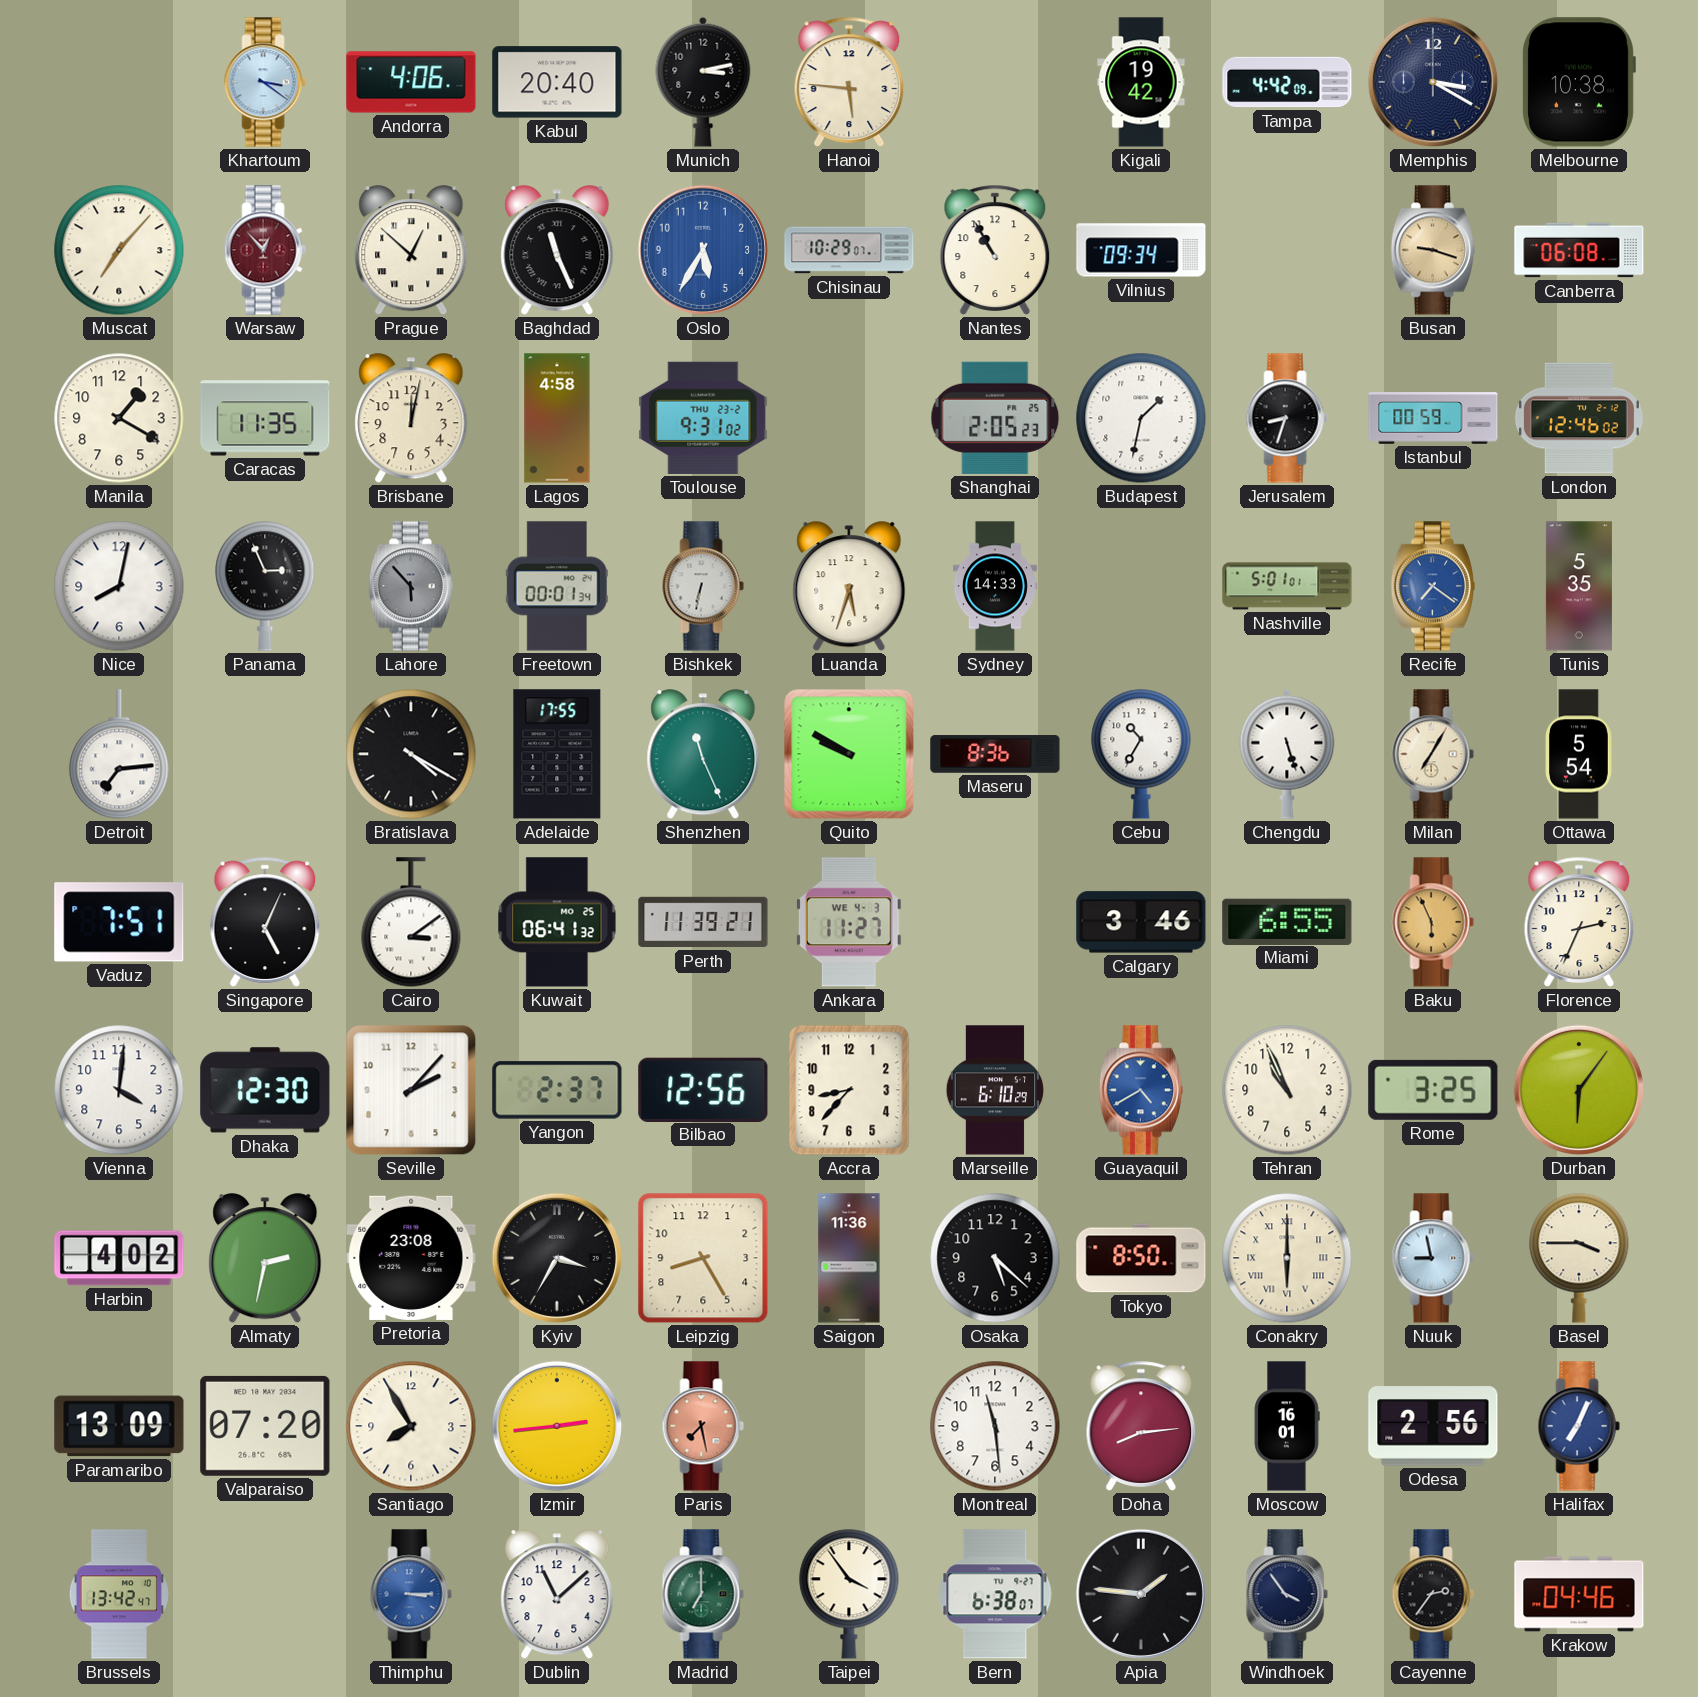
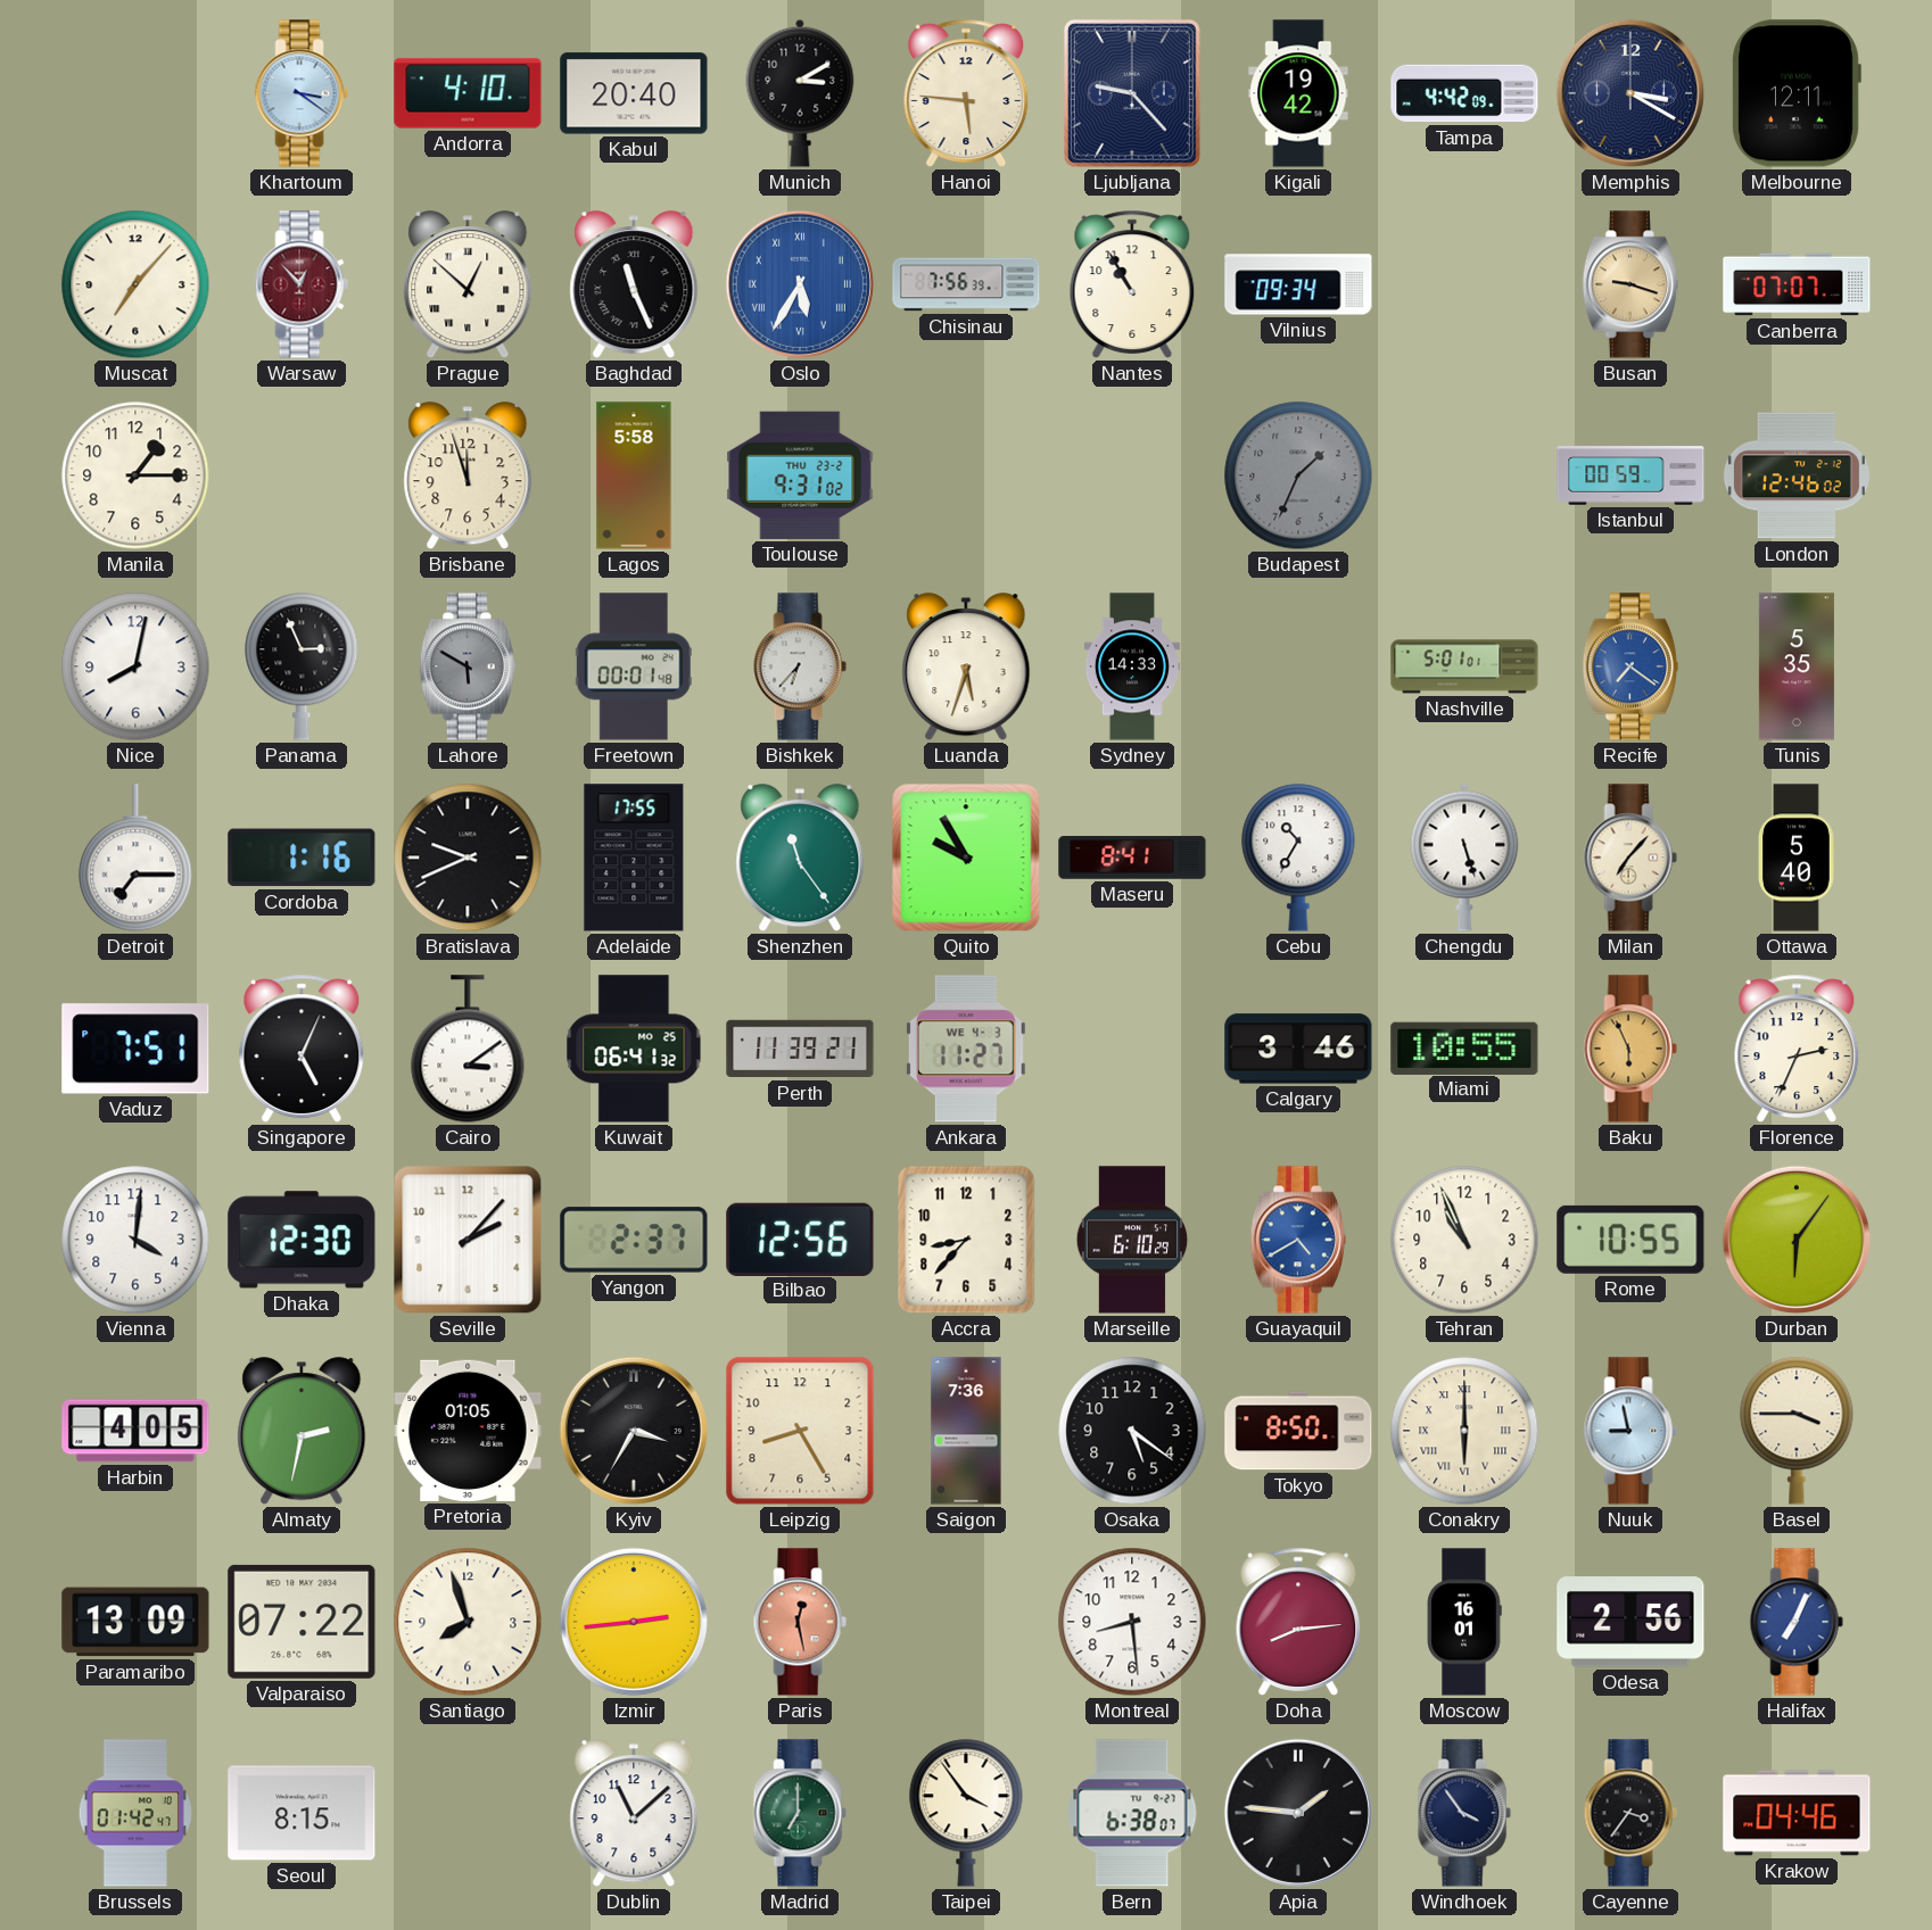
Andorra: 4:06 -> 4:10 (468, 93)
Munich: 3:13 -> 3:10 (800, 93)
Ljubljana: none -> 9:23 (1132, 93)
Melbourne: 10:38 -> 12:11 (1797, 93)
Oslo numerals: Arabic -> Roman (800, 284)
Chisinau: 10:29 -> 7:56 (966, 284)
Canberra: 06:08 -> 07:07 (1797, 284)
Manila: 1:20 -> 1:15 (135, 475)
Caracas: 11:35 -> none (265, 418)
Brisbane: 12:02 -> 11:57 (468, 477)
Lagos: 4:58 -> 5:58 (634, 475)
Shanghai: 2:05 -> none (995, 418)
Budapest: 1:32 -> 1:34 (1298, 475)
Budapest dial: white -> grey (1298, 475)
Jerusalem: 8:33 -> none (1287, 418)
Lahore: 5:53 -> 5:50 (468, 666)
Freetown: 00:01:34 -> 00:01:48 (634, 666)
Bishkek: 6:32 -> 6:37 (800, 666)
Detroit: 7:14 -> 7:15 (135, 858)
Cordoba: none -> 1:16 (302, 858)
Bratislava: 4:20 -> 9:41 (468, 858)
Shenzhen: 11:26 -> 11:24 (800, 859)
Quito: 9:50 -> 9:55 (966, 858)
Maseru: 8:36 -> 8:41 (1132, 858)
Milan: 7:05 -> 7:07 (1630, 858)
Ottawa: 5:54 -> 5:40 (1797, 858)
Miami: 6:55 -> 10:55 (1464, 1047)
Rome: 3:25 -> 10:55 (1630, 1240)
Harbin: 4:02 -> 4:05 (135, 1431)
Pretoria: 23:08 -> 01:05 (468, 1431)
Saigon: 11:36 -> 7:36 (966, 1431)
Osaka: 5:22 -> 5:21 (1132, 1431)
Valparaiso: 07:20 -> 07:22 (302, 1622)
Santiago: 7:55 -> 7:57 (468, 1622)
Paris: 7:28 -> 12:28 (800, 1622)
Montreal: 11:29 -> 8:29 (1132, 1622)
Brussels: 13:42 -> 01:42 (135, 1813)
Seoul: none -> 8:15 (302, 1813)
Thimphu: 3:15 -> none (411, 1594)
Cayenne: 2:36 -> 3:36 (1630, 1813)
